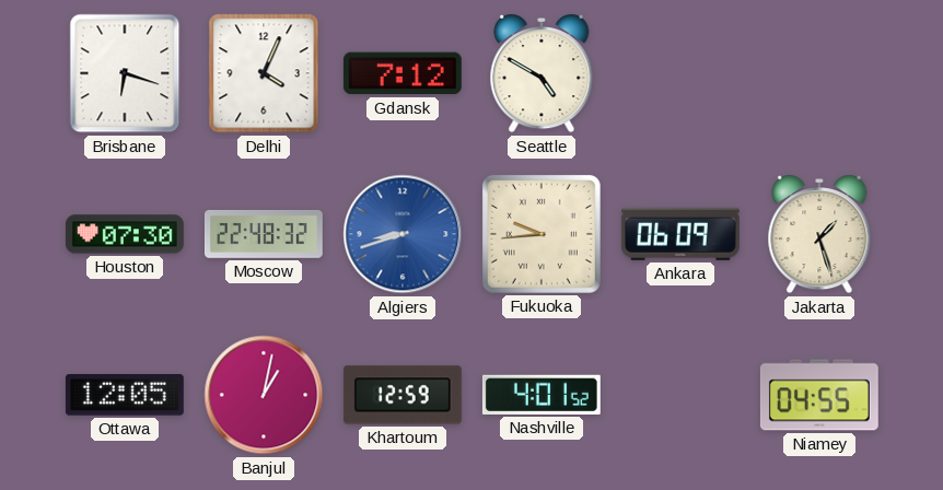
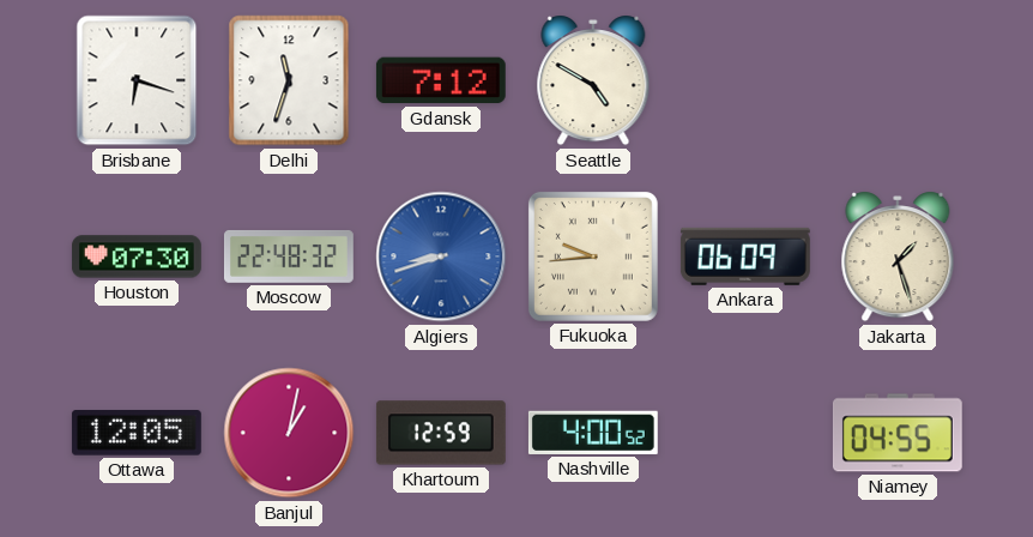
Delhi: 4:04 -> 11:33 (289, 80)
Nashville: 4:01 -> 4:00 (593, 433)
